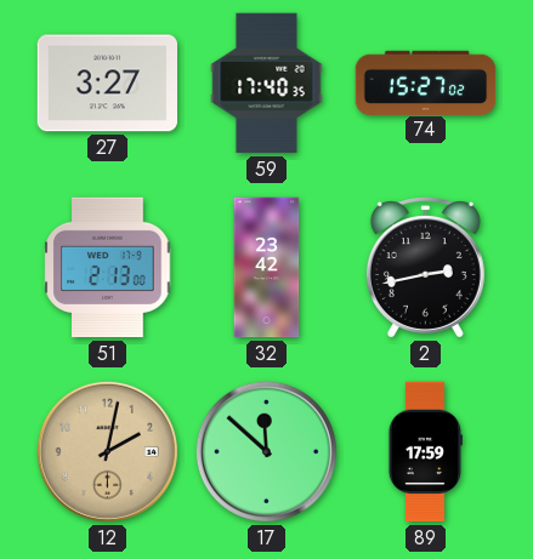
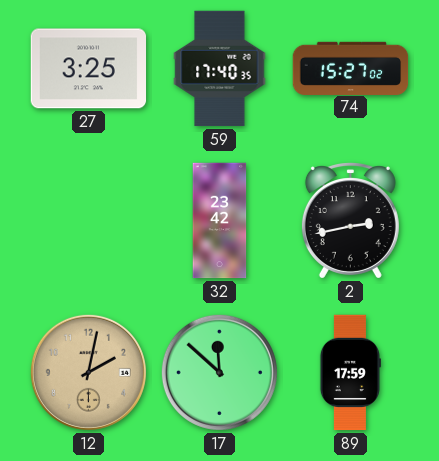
27: 3:27 -> 3:25 (89, 69)
51: 2:13 -> none (108, 268)
